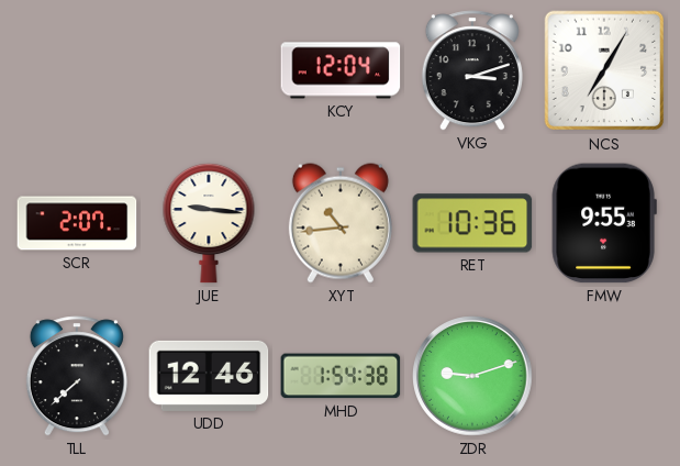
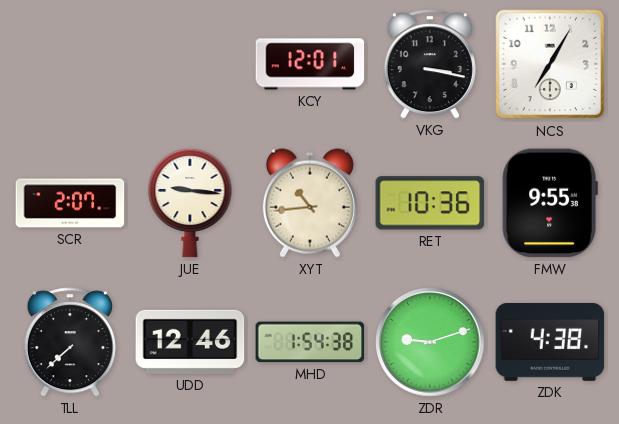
KCY: 12:04 -> 12:01 (310, 64)
VKG: 3:12 -> 3:17 (430, 64)
ZDK: none -> 4:38 (550, 342)
